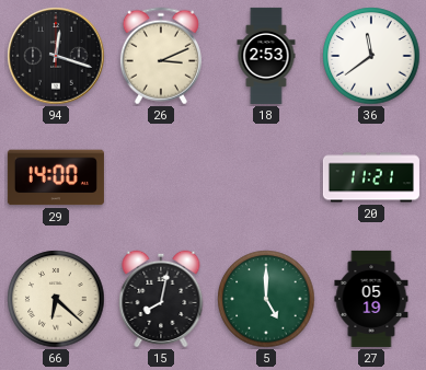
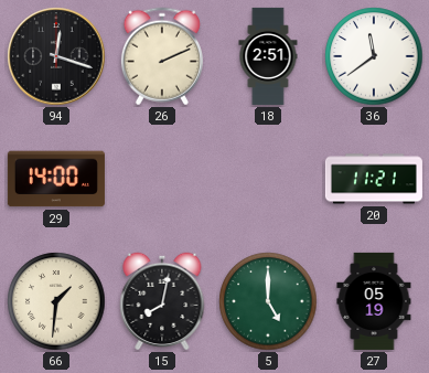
26: 3:11 -> 2:11 (162, 56)
18: 2:53 -> 2:51 (268, 56)
66: 6:22 -> 1:31 (56, 301)
